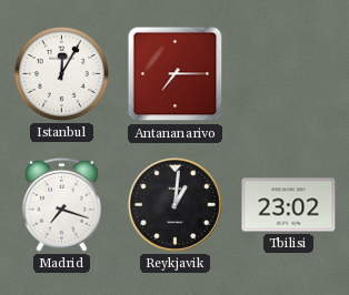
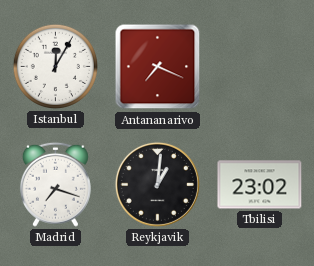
Antananarivo: 7:15 -> 7:19 (158, 67)
